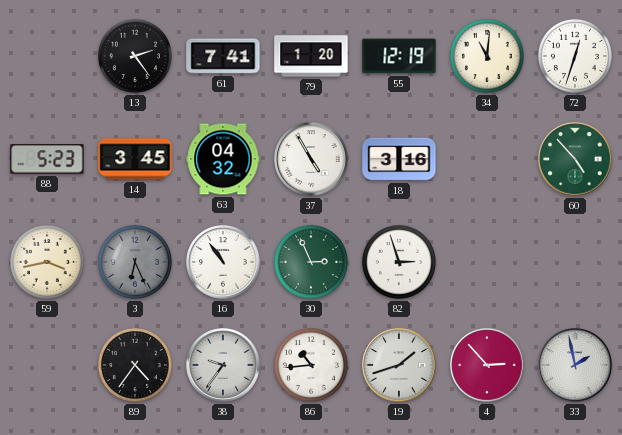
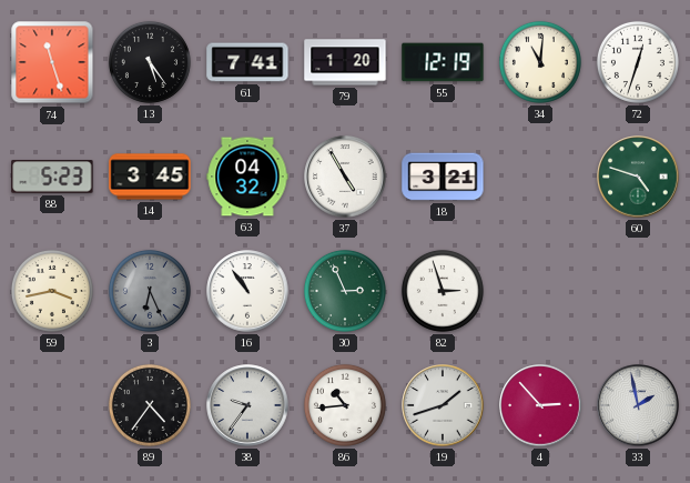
74: none -> 11:27 (52, 62)
13: 2:24 -> 5:24 (150, 62)
18: 3:16 -> 3:21 (443, 177)
60: 4:53 -> 4:48 (638, 177)
